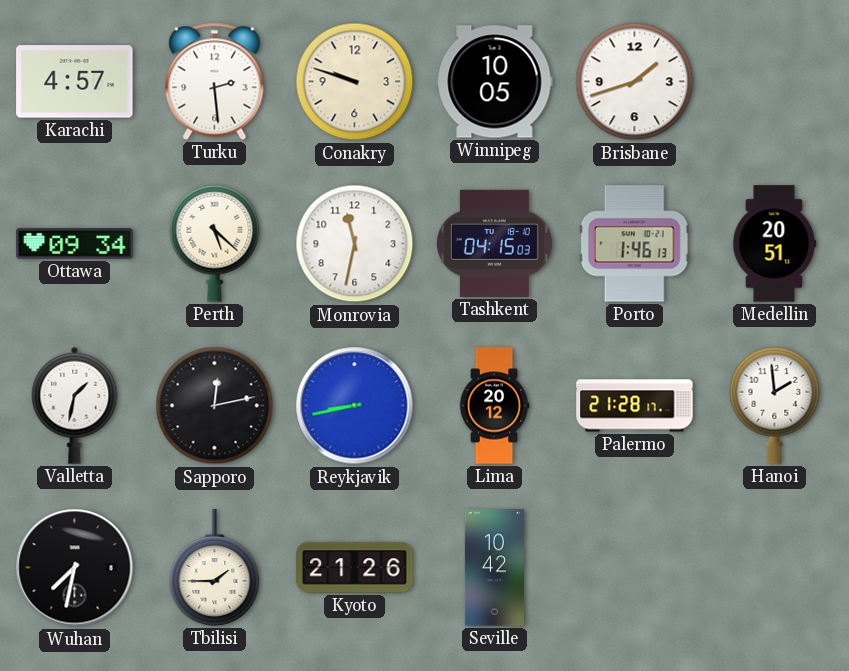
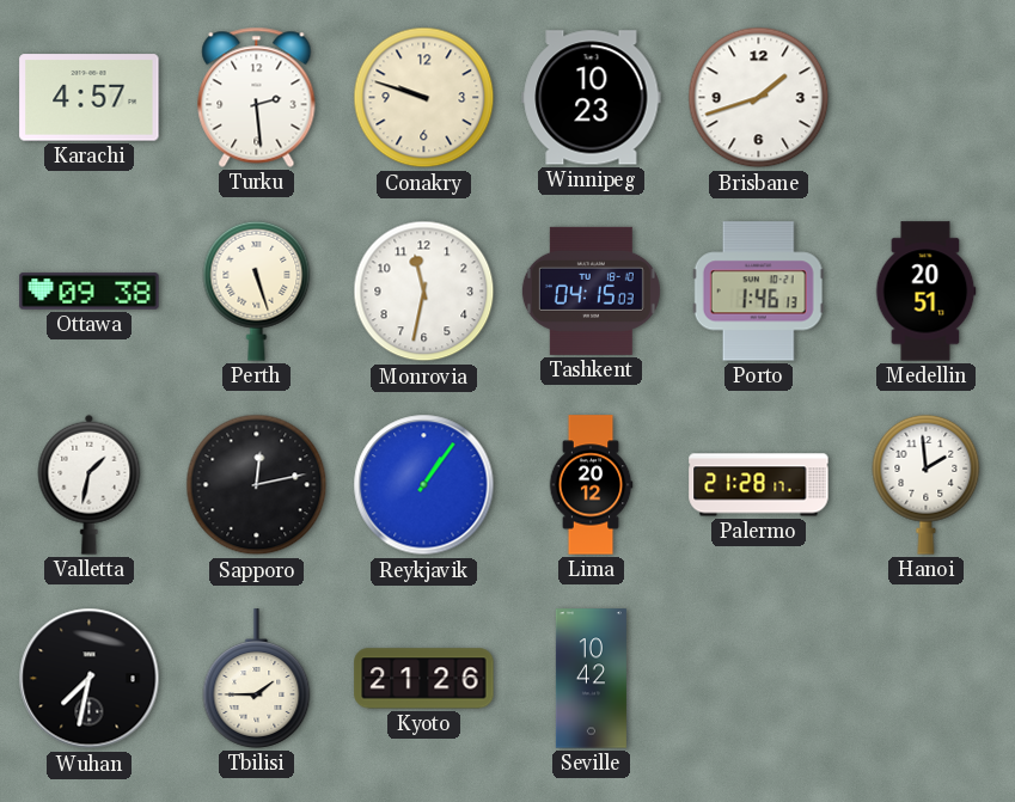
Winnipeg: 10:05 -> 10:23 (592, 98)
Ottawa: 09:34 -> 09:38 (90, 292)
Perth: 5:22 -> 5:27 (257, 290)
Reykjavik: 8:43 -> 1:06 (424, 485)
